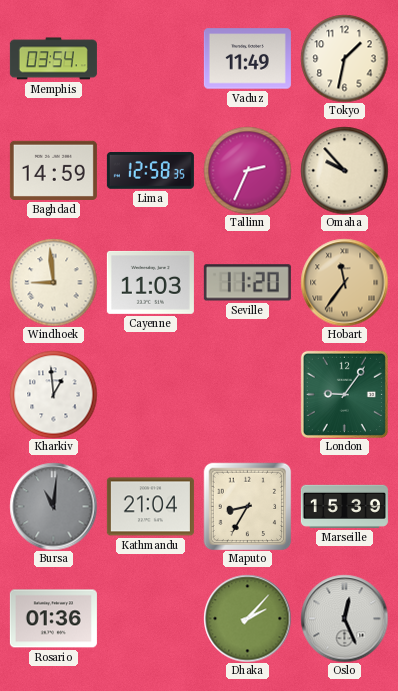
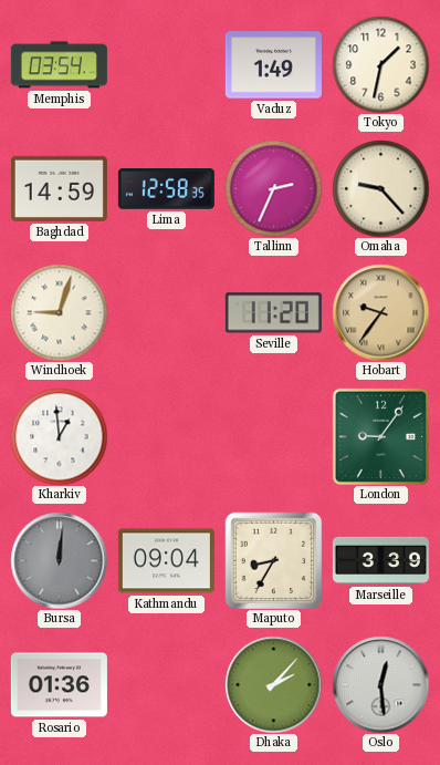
Vaduz: 11:49 -> 1:49 (273, 65)
Omaha: 9:53 -> 9:23 (380, 188)
Windhoek: 8:59 -> 9:03 (59, 312)
Cayenne: 11:03 -> none (150, 282)
Hobart: 11:36 -> 9:36 (380, 312)
Bursa: 11:01 -> 12:01 (59, 560)
Kathmandu: 21:04 -> 09:04 (166, 561)
Marseille: 15:39 -> 3:39 (380, 560)
Oslo: 12:26 -> 12:29 (380, 684)
